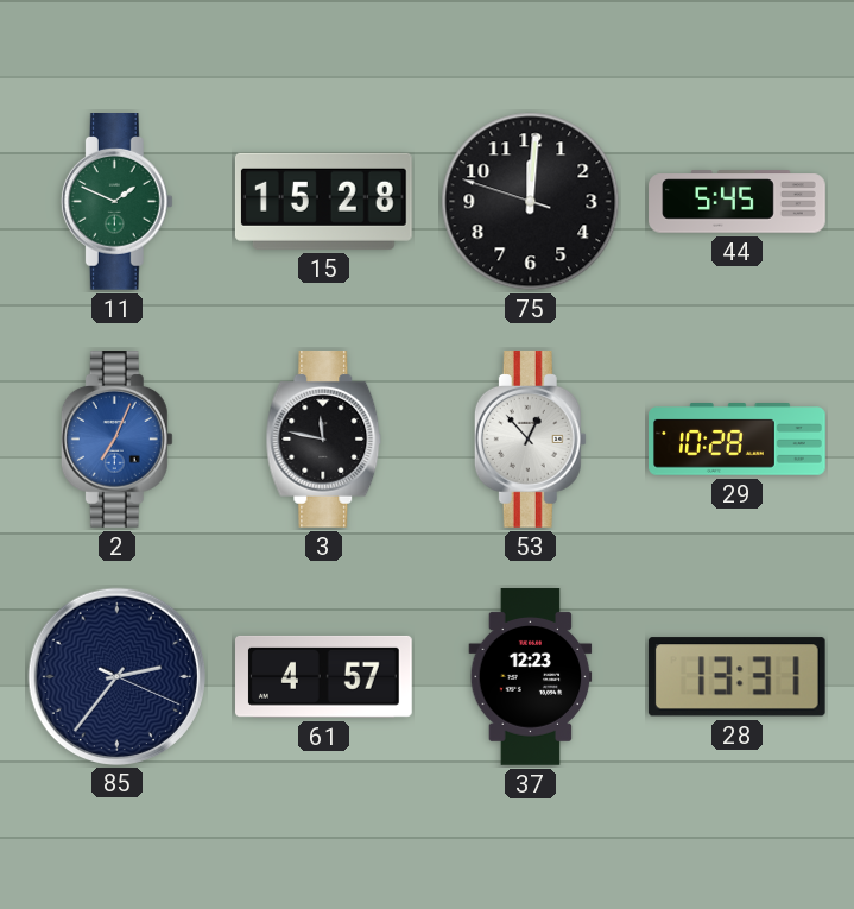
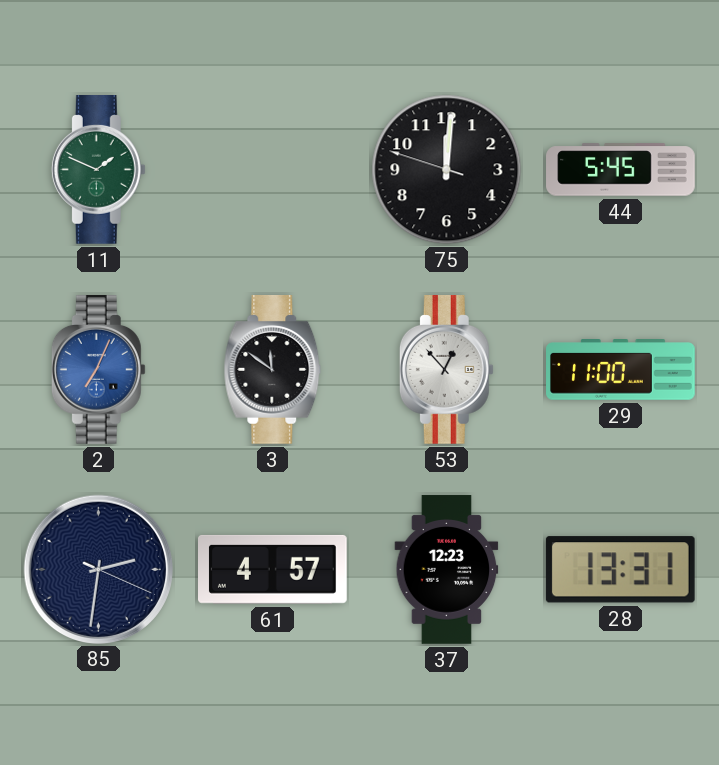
15: 15:28 -> none (323, 201)
3: 11:47 -> 11:51 (273, 370)
29: 10:28 -> 11:00 (621, 370)
85: 2:36 -> 2:31 (98, 569)
